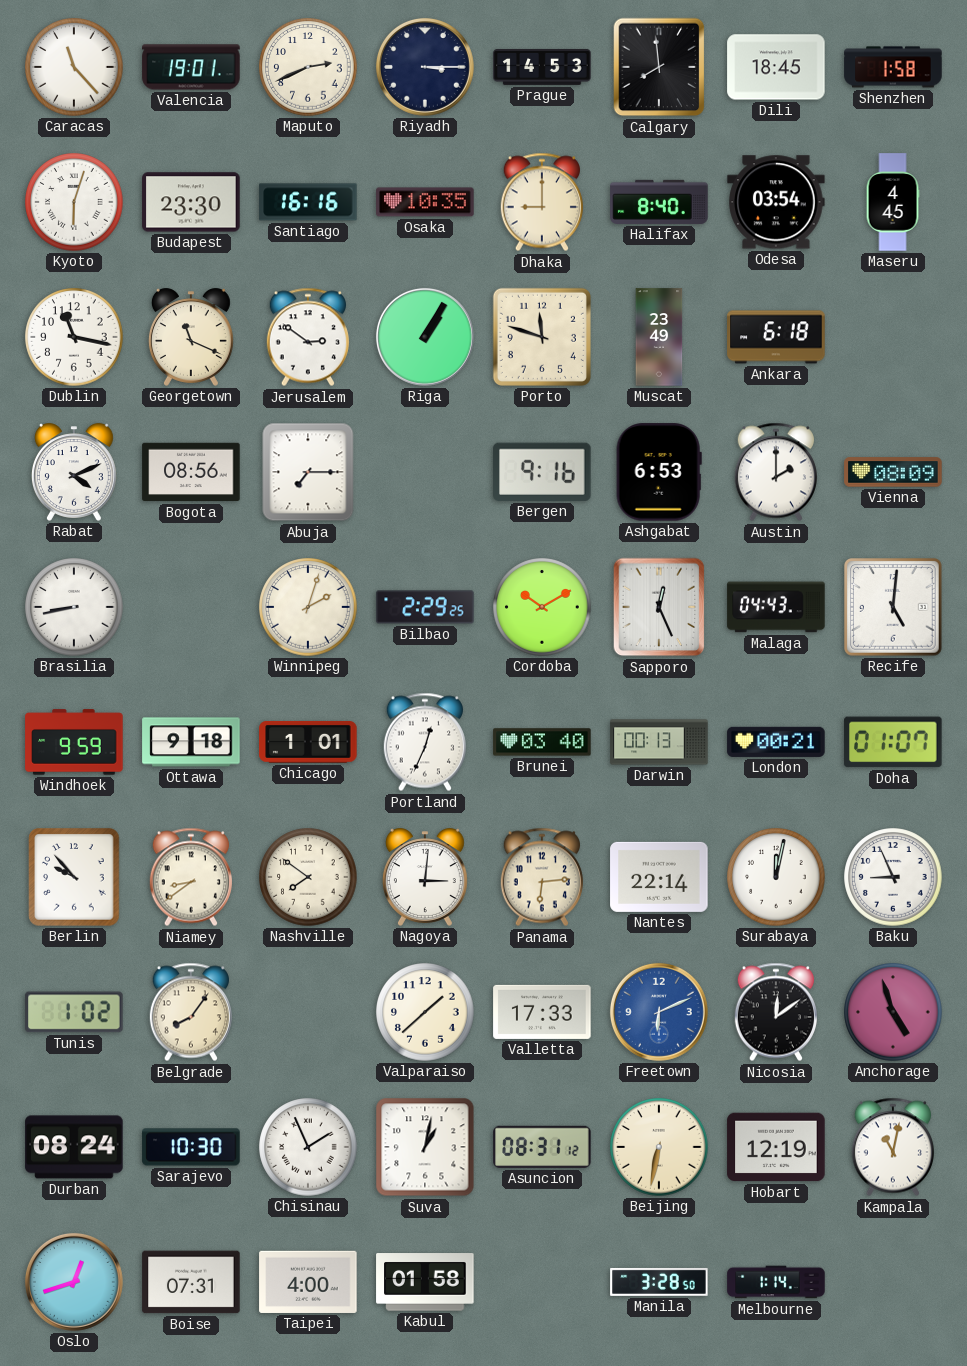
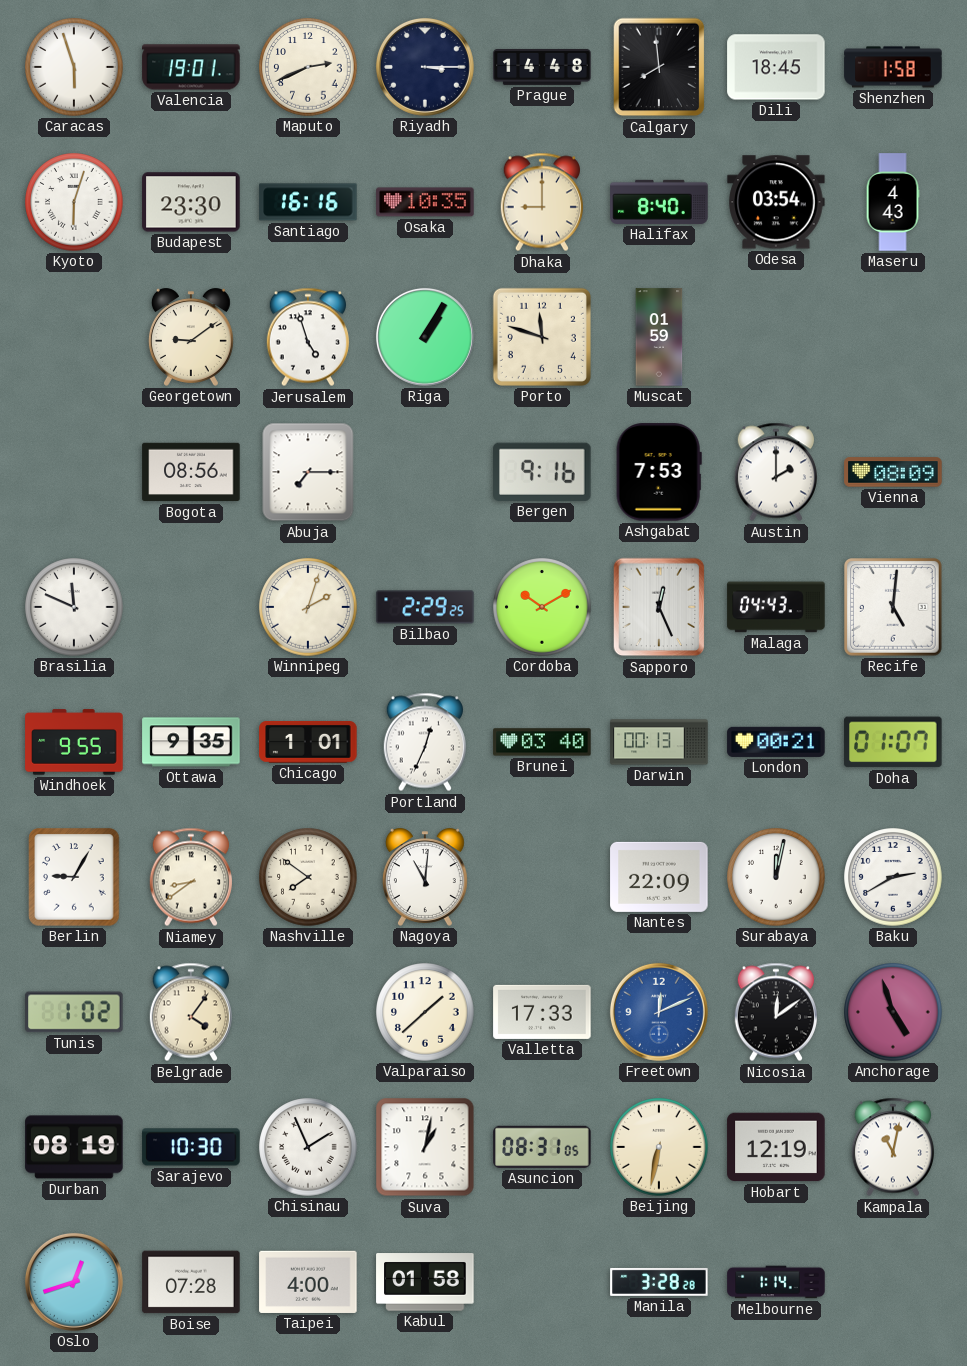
Caracas: 11:23 -> 5:57 (74, 67)
Prague: 14:53 -> 14:48 (542, 67)
Maseru: 4:45 -> 4:43 (893, 202)
Dublin: 11:17 -> none (74, 337)
Georgetown: 11:19 -> 9:09 (191, 337)
Jerusalem: 2:51 -> 4:57 (307, 337)
Muscat: 23:49 -> 01:59 (659, 337)
Ankara: 6:18 -> none (776, 337)
Rabat: 4:11 -> none (74, 472)
Ashgabat: 6:53 -> 7:53 (659, 472)
Brasilia: 8:43 -> 11:49 (74, 607)
Windhoek: 9:59 -> 9:55 (74, 742)
Ottawa: 9:18 -> 9:35 (191, 742)
Berlin: 9:53 -> 9:05 (74, 877)
Nagoya: 3:01 -> 11:01 (425, 877)
Panama: 6:14 -> none (541, 877)
Nantes: 22:14 -> 22:09 (659, 877)
Baku: 8:56 -> 2:40 (893, 877)
Belgrade: 8:06 -> 4:06 (190, 1012)
Freetown: 6:11 -> 12:11 (659, 1012)
Durban: 08:24 -> 08:19 (74, 1147)
Asuncion: 08:31:12 -> 08:31:05 (542, 1147)
Boise: 07:31 -> 07:28 (191, 1282)
Manila: 3:28:50 -> 3:28:28 (659, 1282)
